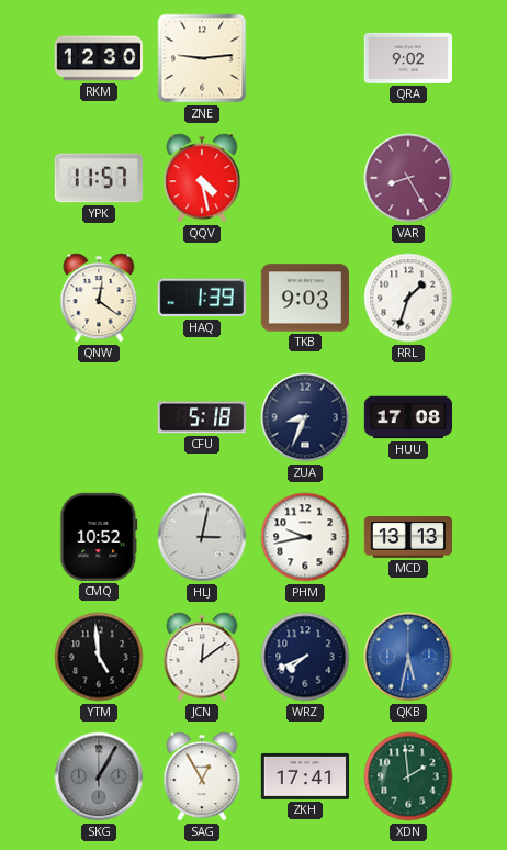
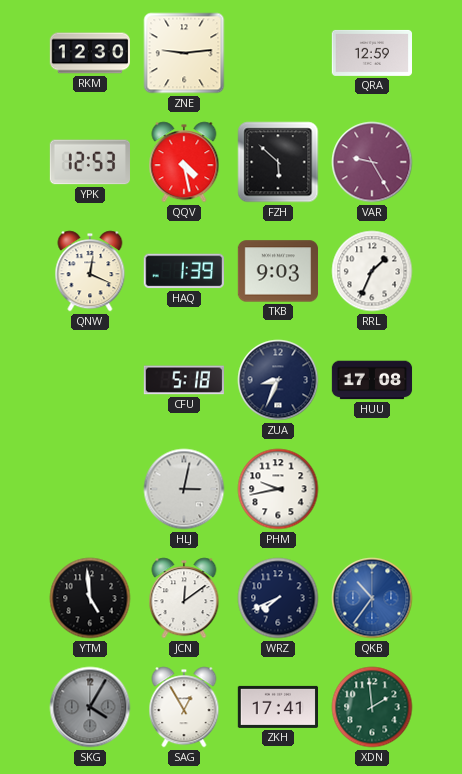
QRA: 9:02 -> 12:59 (371, 53)
YPK: 11:57 -> 12:53 (89, 162)
FZH: none -> 5:52 (278, 162)
VAR: 8:25 -> 9:25 (372, 162)
QNW: 12:21 -> 12:19 (90, 271)
RRL: 1:33 -> 1:34 (372, 271)
CMQ: 10:52 -> none (99, 537)
MCD: 13:13 -> none (407, 538)
QKB: 5:32 -> 10:36 (372, 598)
SKG: 1:05 -> 4:05 (90, 707)
